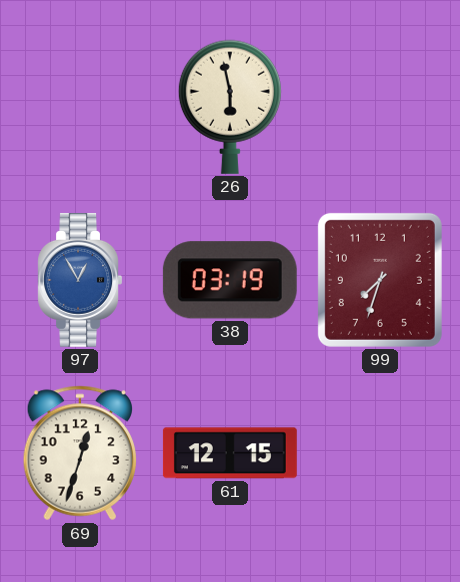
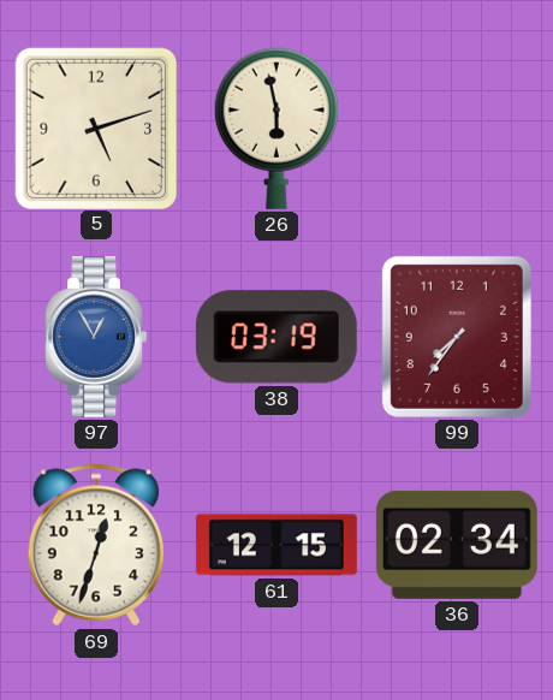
5: none -> 5:12 (95, 127)
99: 7:33 -> 7:36 (457, 337)
36: none -> 02:34 (457, 545)
